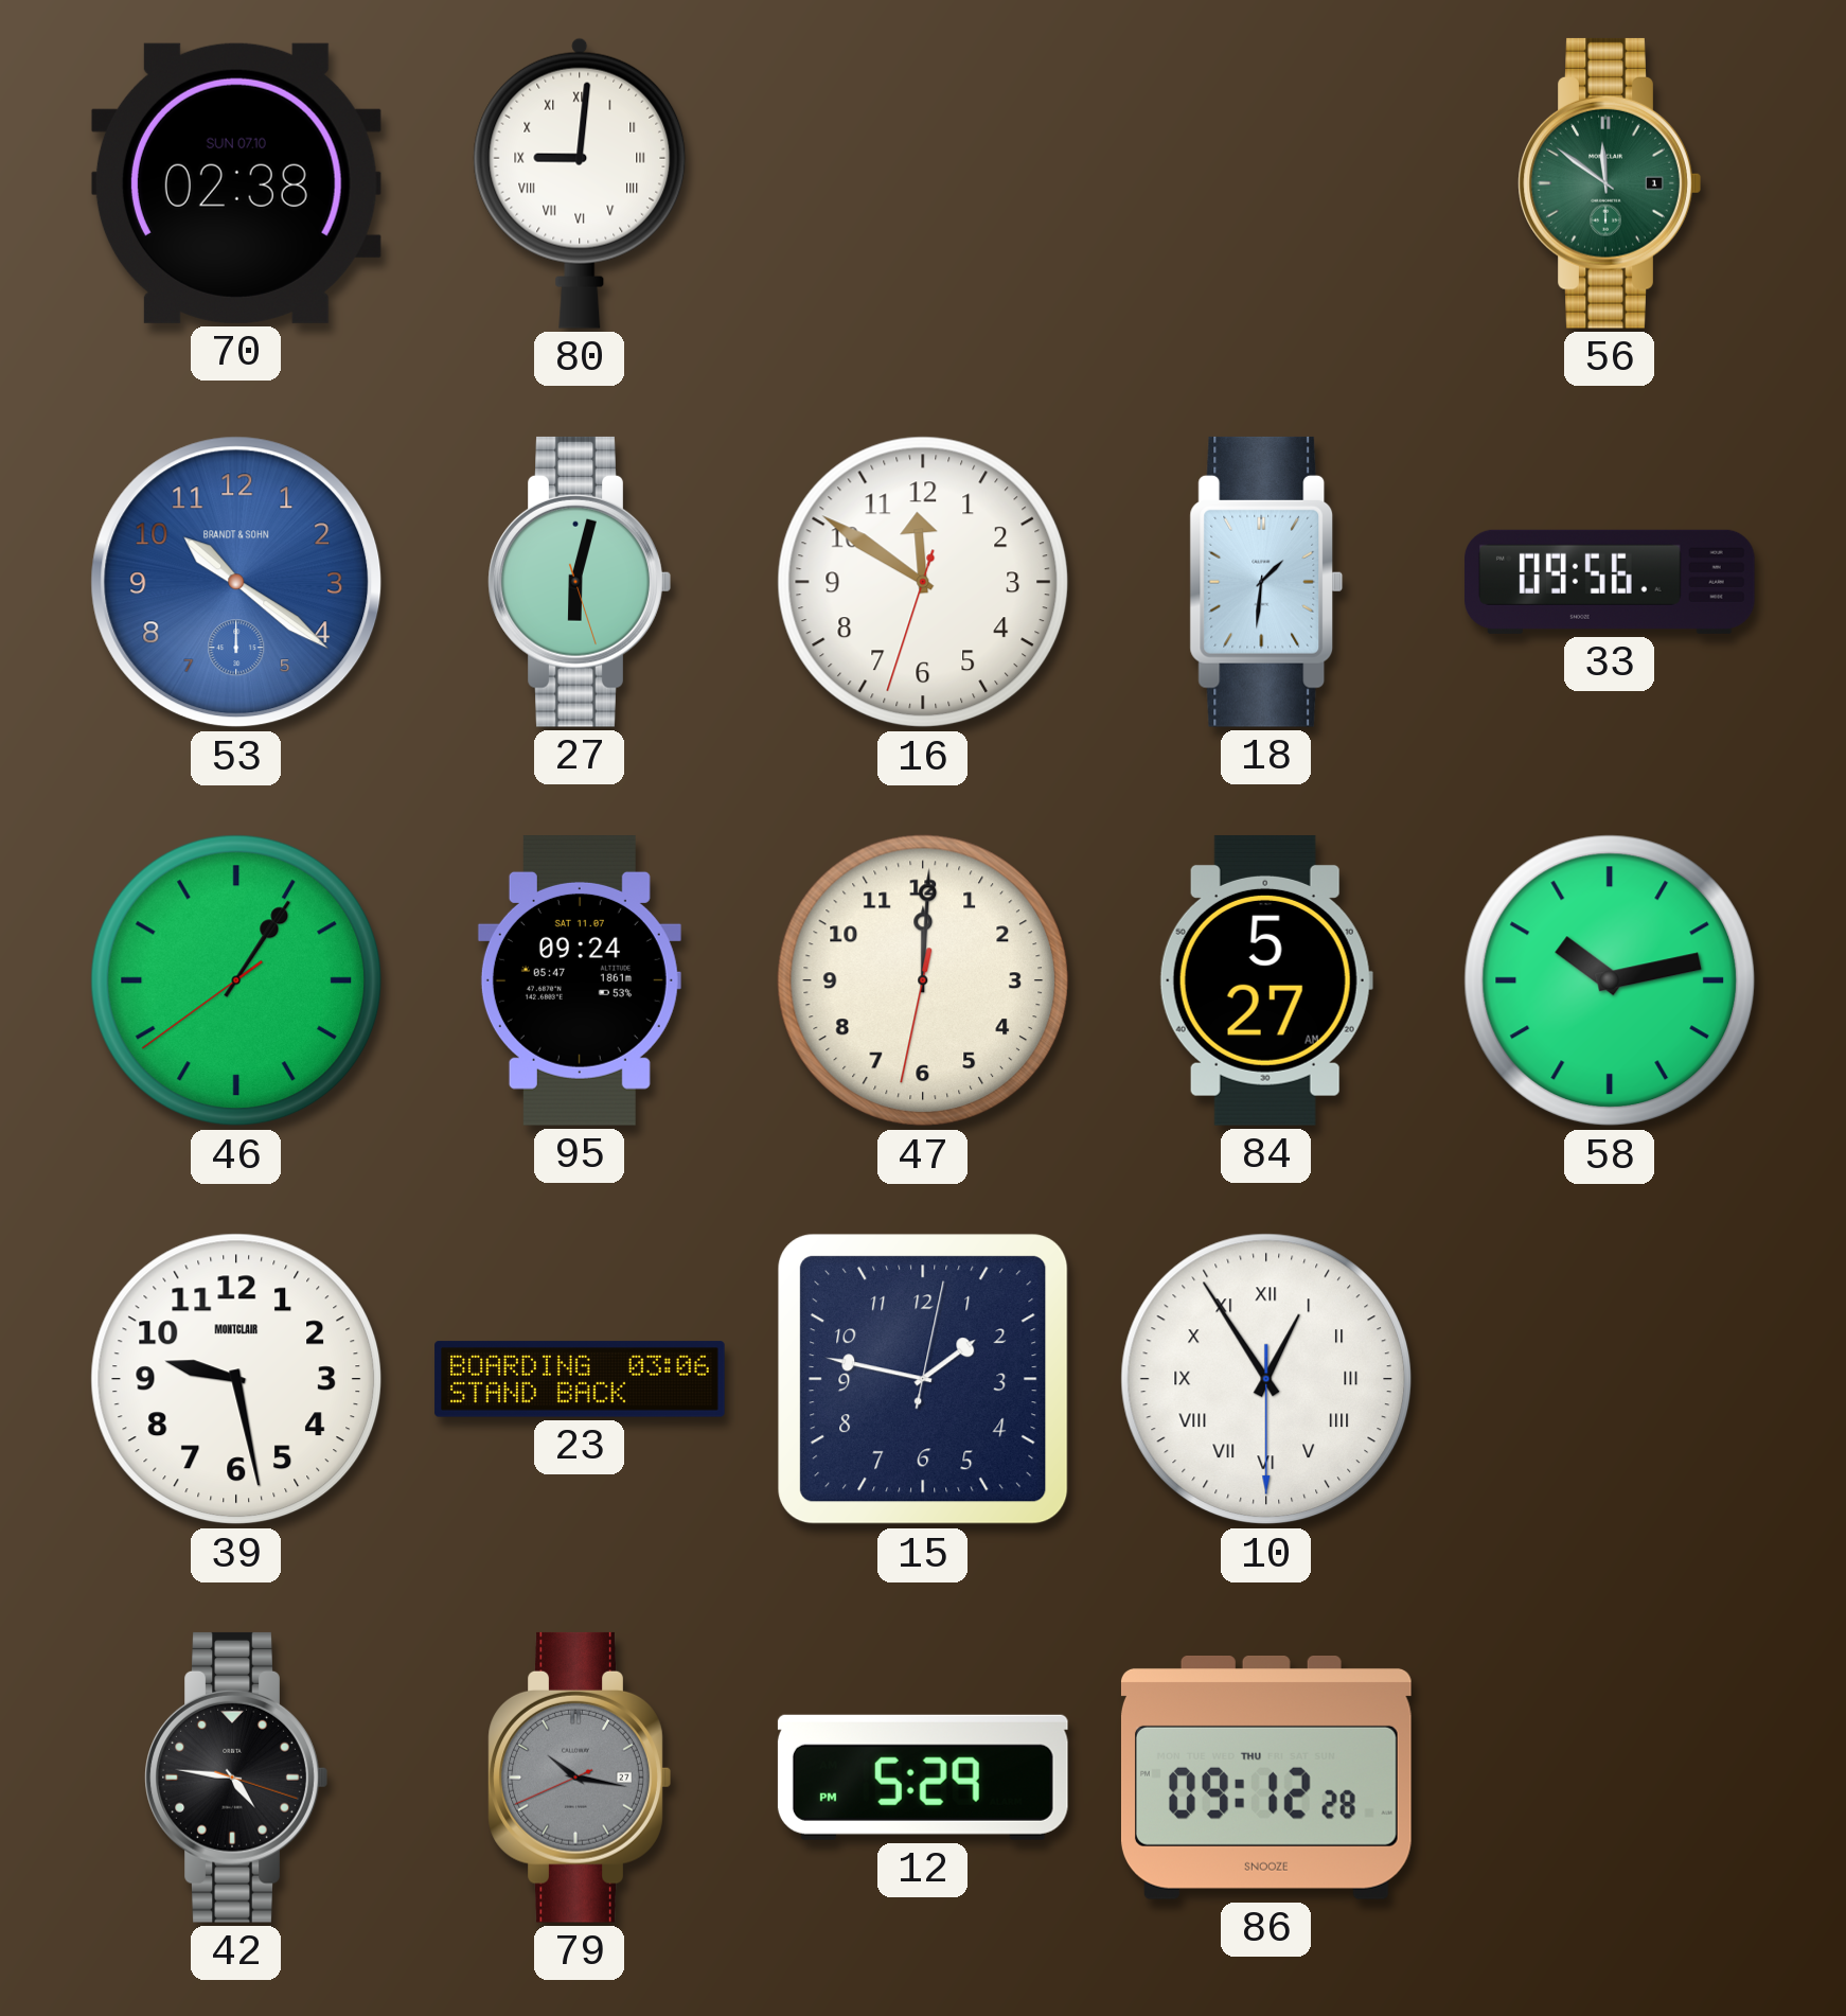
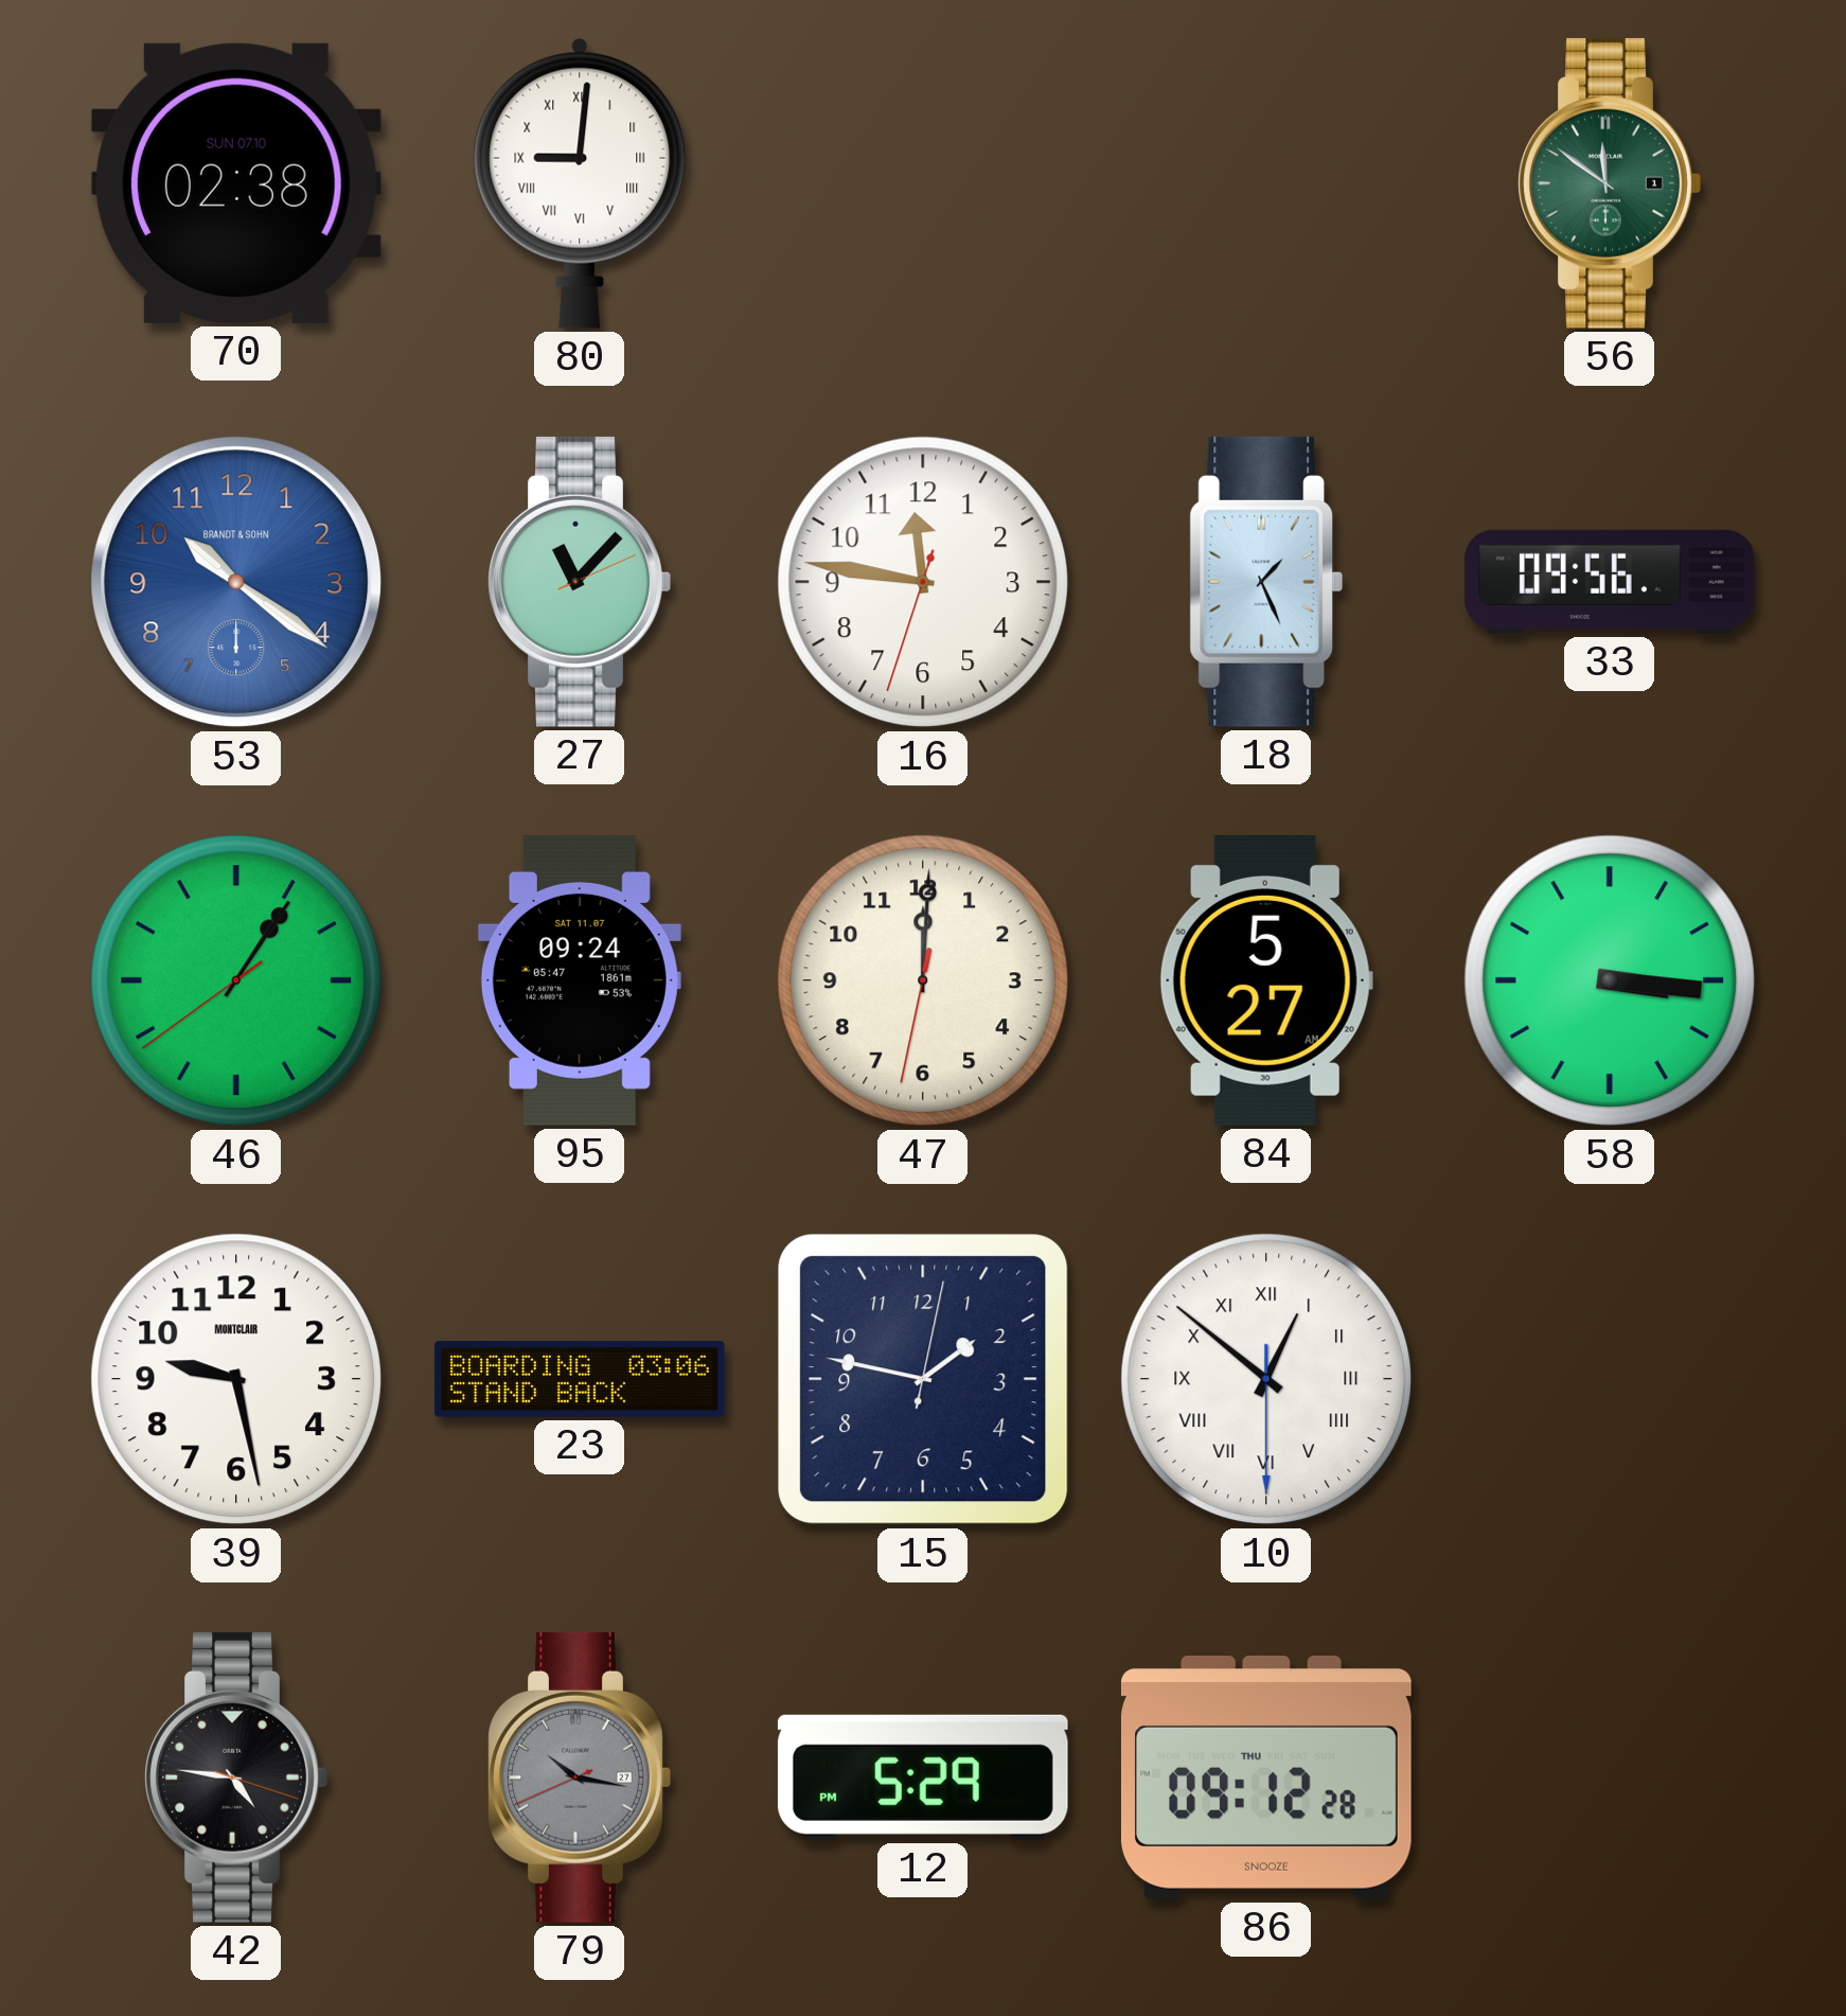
27: 6:02 -> 11:07 (580, 582)
16: 11:50 -> 11:46 (923, 582)
18: 1:31 -> 1:26 (1266, 582)
58: 10:13 -> 3:16 (1610, 980)
10: 12:54 -> 12:51 (1266, 1379)
